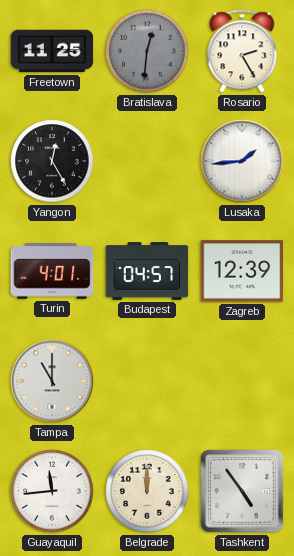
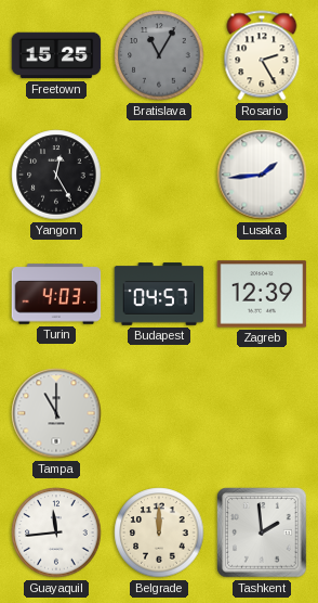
Freetown: 11:25 -> 15:25 (56, 55)
Bratislava: 12:31 -> 11:05 (159, 55)
Turin: 4:01 -> 4:03 (56, 294)
Tashkent: 4:54 -> 1:59 (262, 533)
